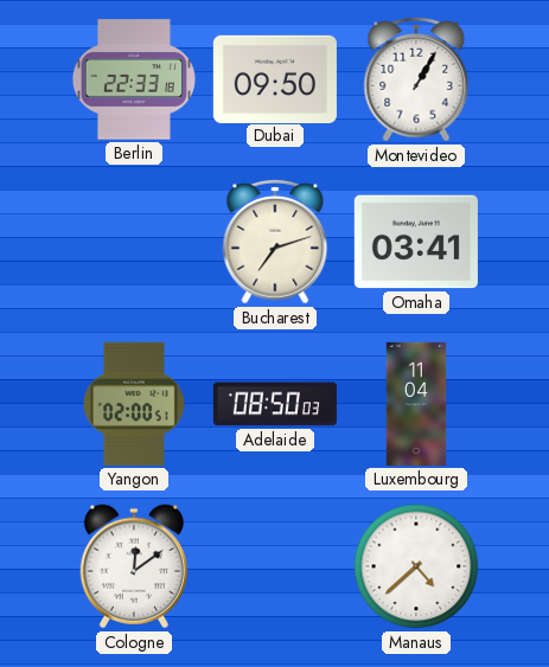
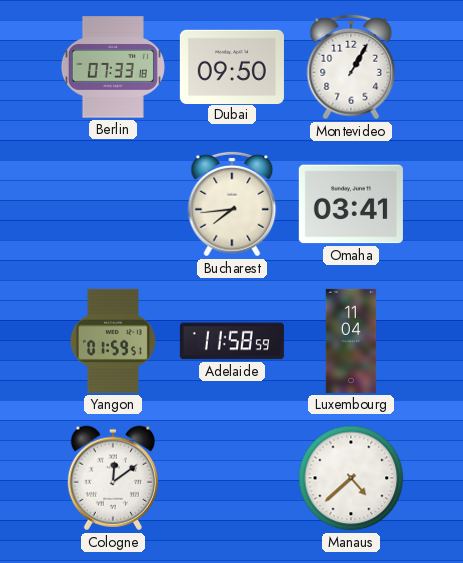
Berlin: 22:33 -> 07:33 (113, 67)
Bucharest: 7:12 -> 7:44 (232, 204)
Yangon: 02:00 -> 01:59 (113, 341)
Adelaide: 08:50 -> 11:58 (232, 341)
